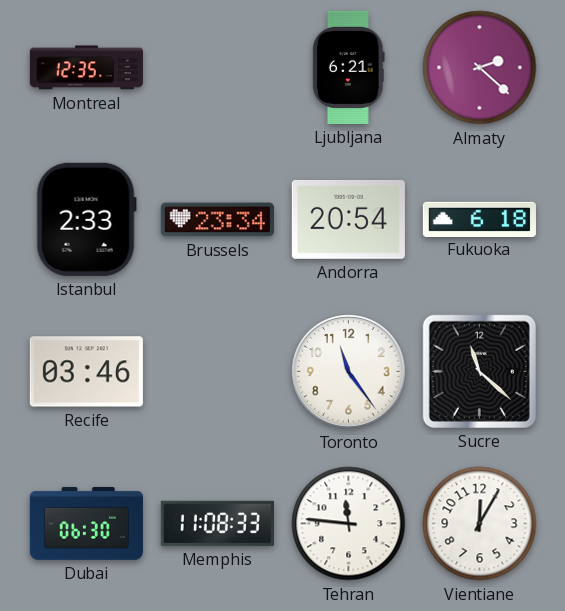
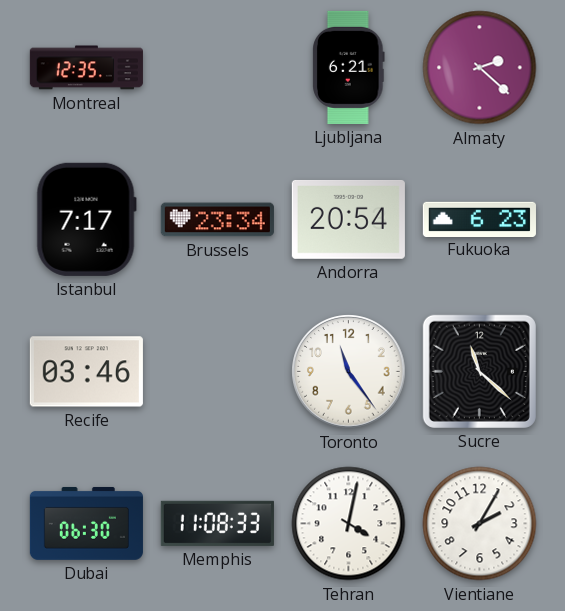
Istanbul: 2:33 -> 7:17 (86, 219)
Fukuoka: 6:18 -> 6:23 (479, 219)
Tehran: 11:46 -> 4:02 (349, 524)
Vientiane: 12:05 -> 2:05 (480, 524)
